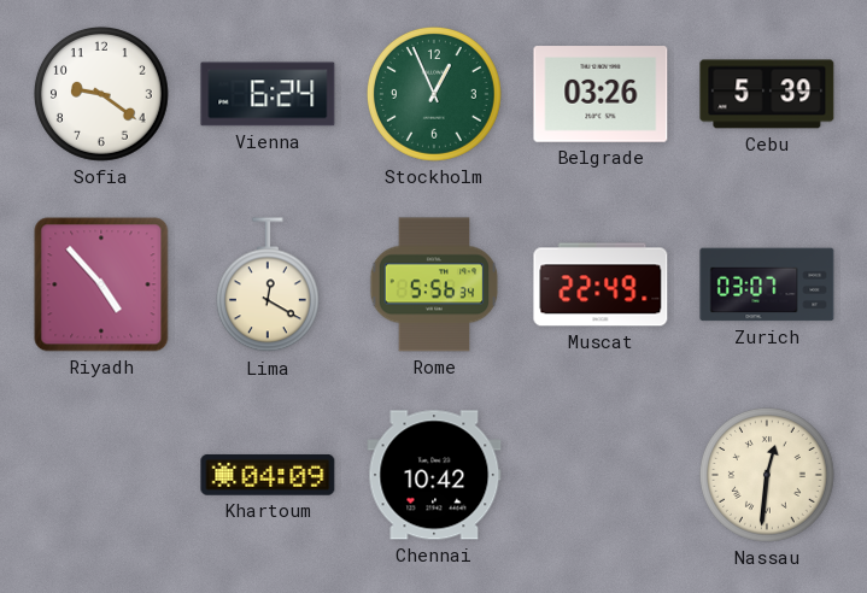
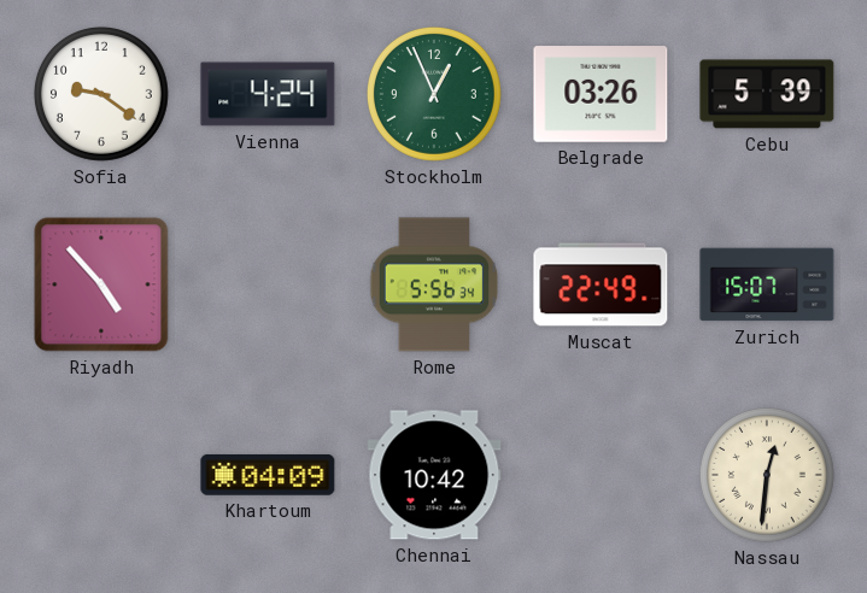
Vienna: 6:24 -> 4:24 (268, 94)
Lima: 12:20 -> none (268, 286)
Zurich: 03:07 -> 15:07 (767, 284)
